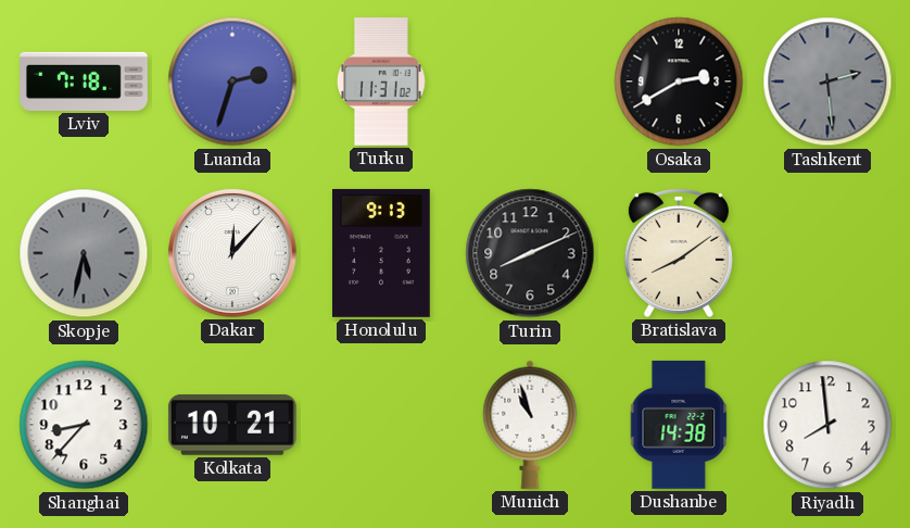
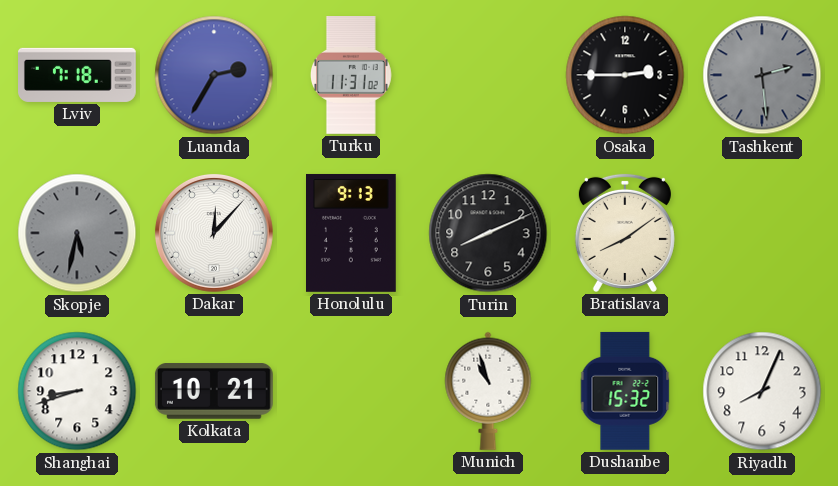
Luanda: 2:33 -> 2:35 (214, 75)
Osaka: 2:40 -> 2:45 (625, 75)
Shanghai: 8:37 -> 8:42 (77, 391)
Dushanbe: 14:38 -> 15:32 (625, 391)
Riyadh: 7:59 -> 8:04 (762, 391)
